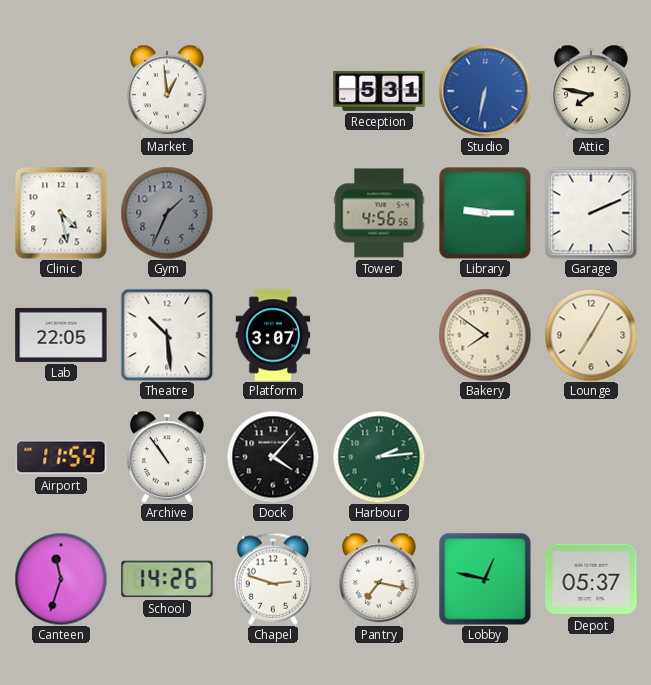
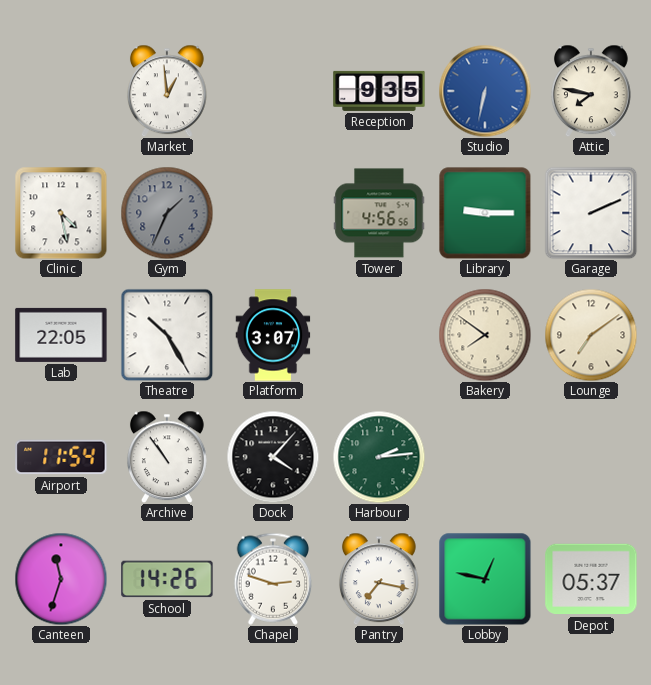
Reception: 5:31 -> 9:35 (379, 91)
Theatre: 10:29 -> 10:25 (167, 335)
Lounge: 7:05 -> 7:09 (591, 335)
